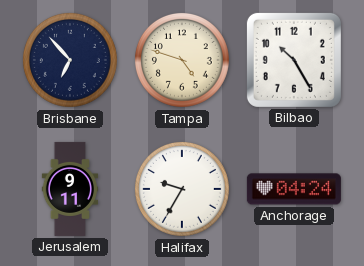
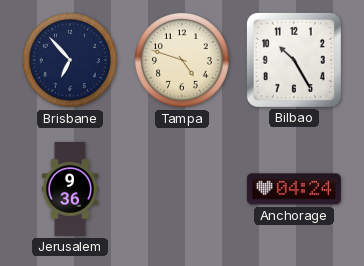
Jerusalem: 9:11 -> 9:36 (70, 189)
Halifax: 9:35 -> none (182, 189)
